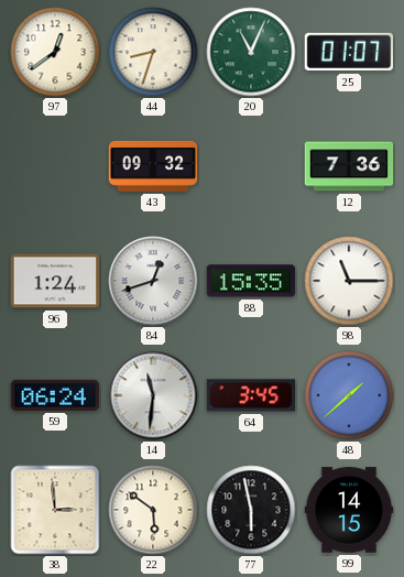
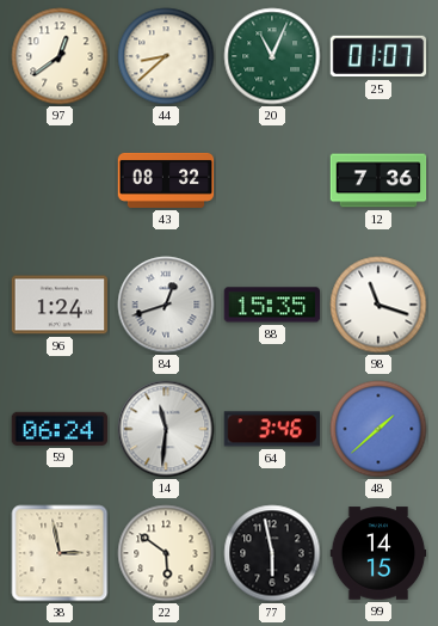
44: 8:33 -> 8:38 (166, 56)
43: 09:32 -> 08:32 (166, 180)
98: 11:15 -> 11:18 (378, 305)
64: 3:45 -> 3:46 (272, 429)
38: 2:59 -> 2:58 (60, 553)
